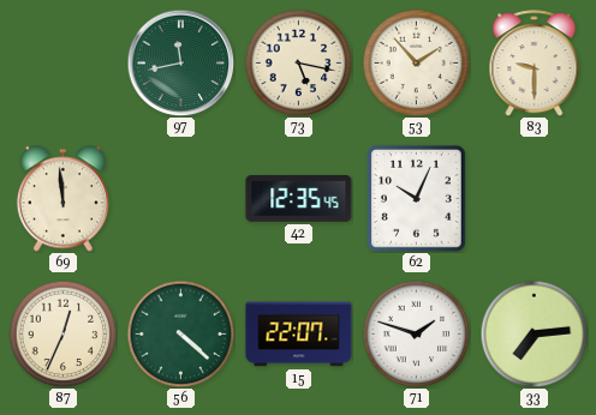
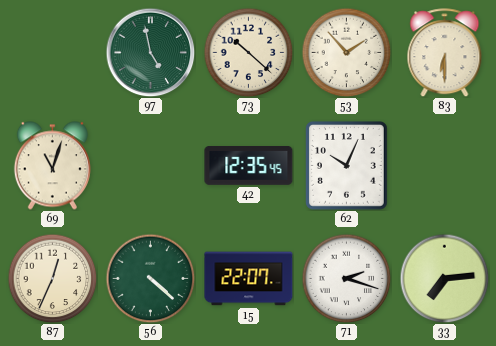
97: 11:43 -> 4:58 (150, 52)
73: 5:17 -> 10:22 (248, 52)
83: 9:30 -> 6:30 (445, 53)
69: 11:59 -> 11:03 (52, 166)
71: 1:48 -> 2:18 (346, 278)
